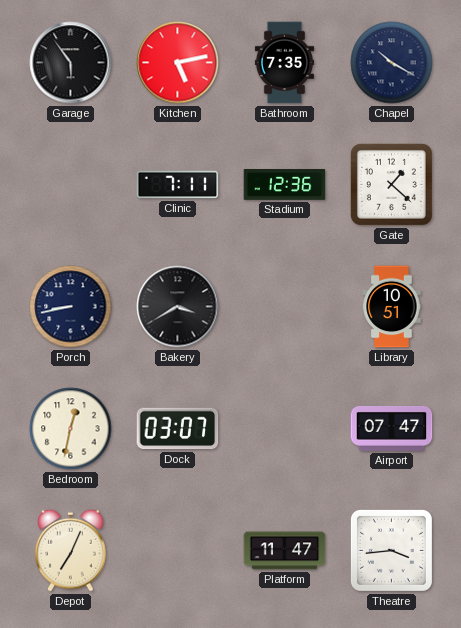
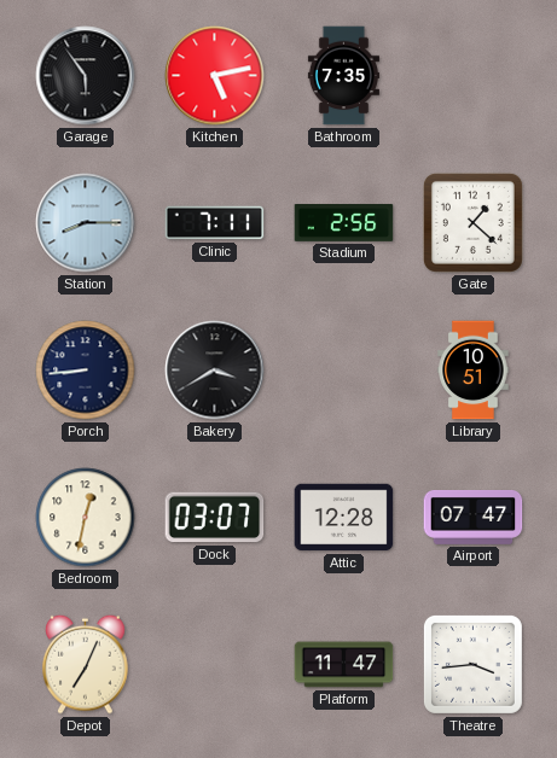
Chapel: 10:20 -> none (392, 63)
Station: none -> 8:15 (86, 223)
Stadium: 12:36 -> 2:56 (344, 223)
Porch: 8:43 -> 8:44 (86, 371)
Attic: none -> 12:28 (344, 518)
